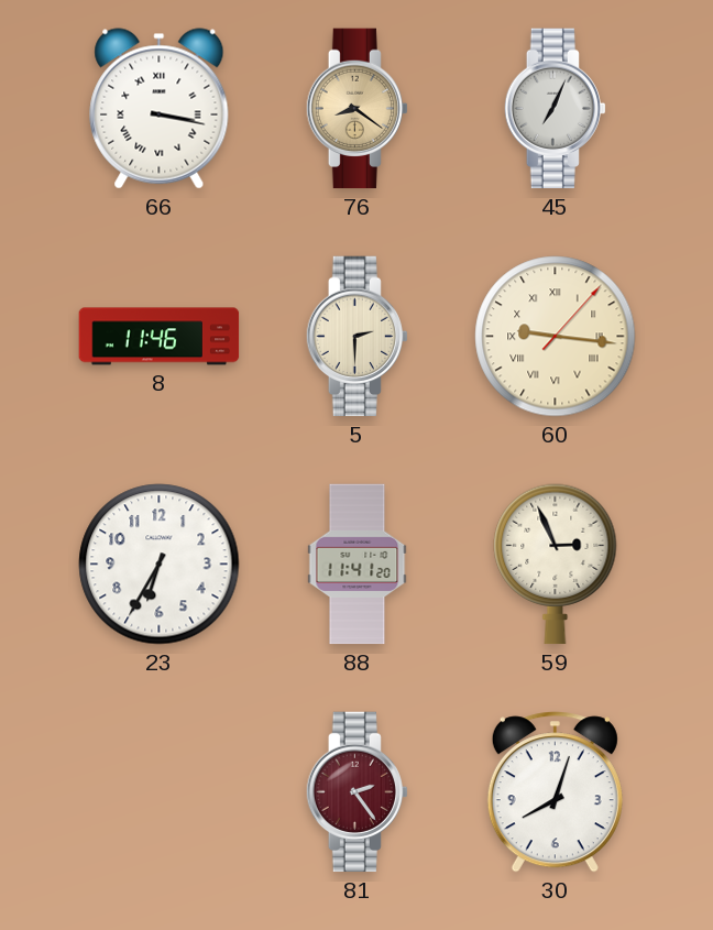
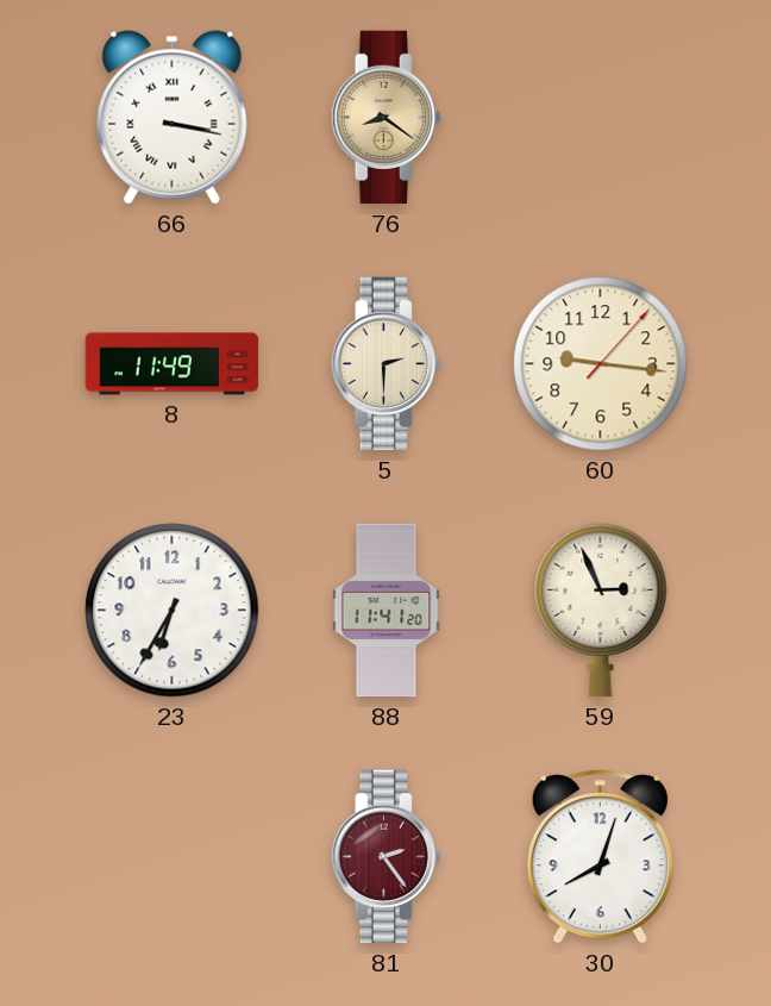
45: 7:04 -> none (555, 109)
8: 11:46 -> 11:49 (173, 364)
60 numerals: Roman -> Arabic (601, 364)
